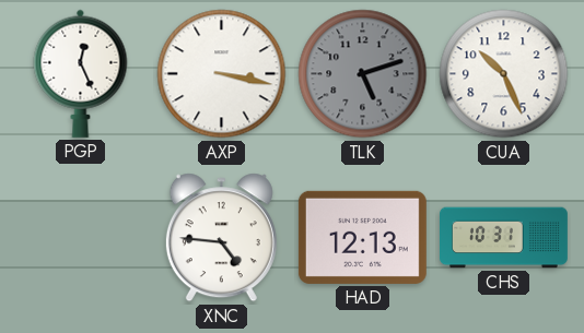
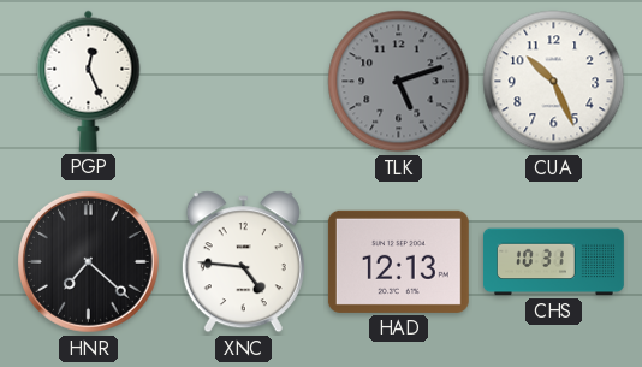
AXP: 3:17 -> none (222, 74)
HNR: none -> 7:22 (89, 262)
